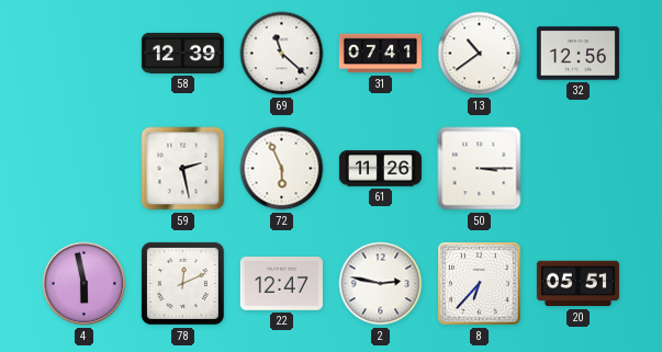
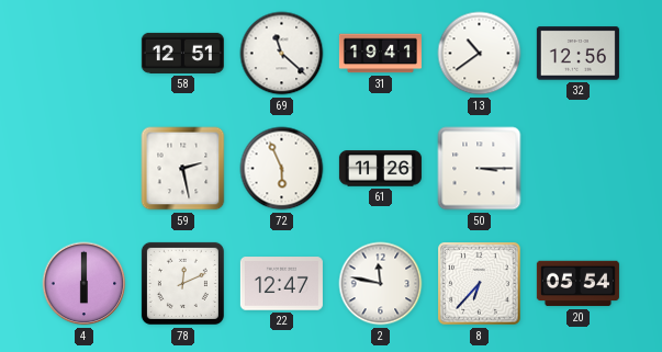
58: 12:39 -> 12:51 (182, 53)
31: 07:41 -> 19:41 (380, 54)
4: 5:58 -> 6:00 (85, 284)
2: 2:47 -> 11:47 (381, 284)
20: 05:51 -> 05:54 (577, 284)
